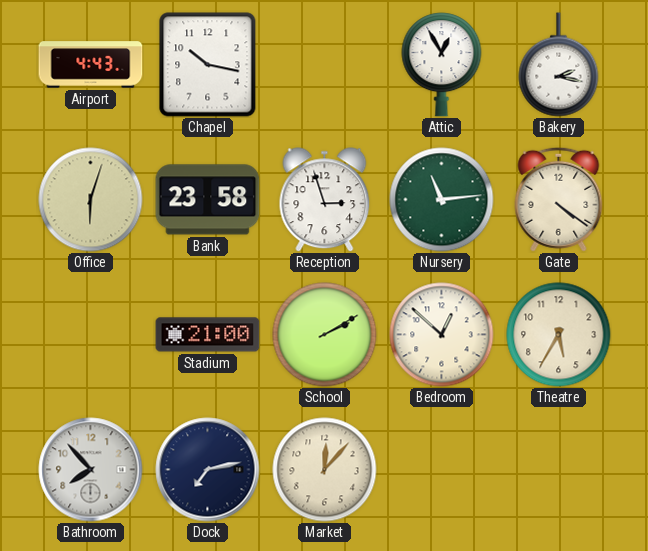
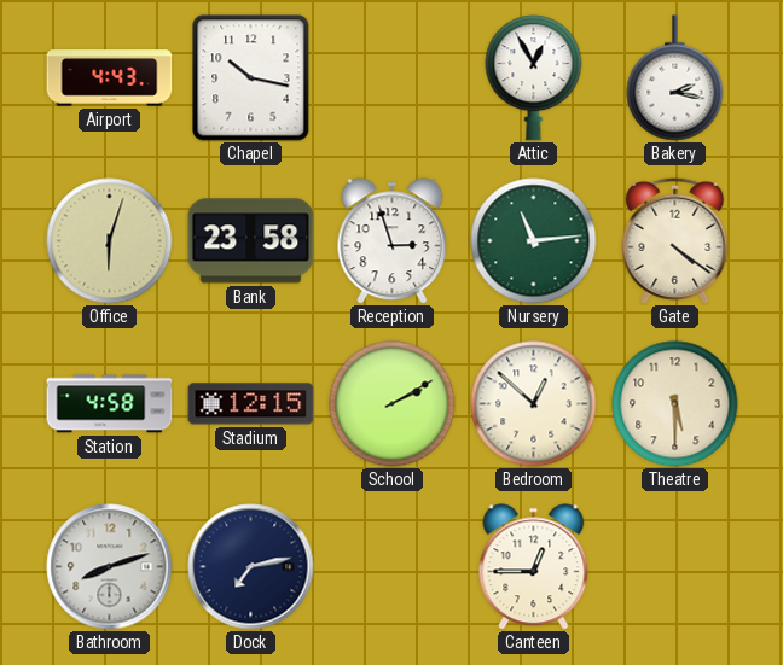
Station: none -> 4:58 (110, 404)
Stadium: 21:00 -> 12:15 (251, 404)
Theatre: 5:35 -> 5:30 (675, 404)
Bathroom: 7:53 -> 8:12 (110, 567)
Market: 12:07 -> none (325, 470)
Canteen: none -> 12:45 (534, 567)
